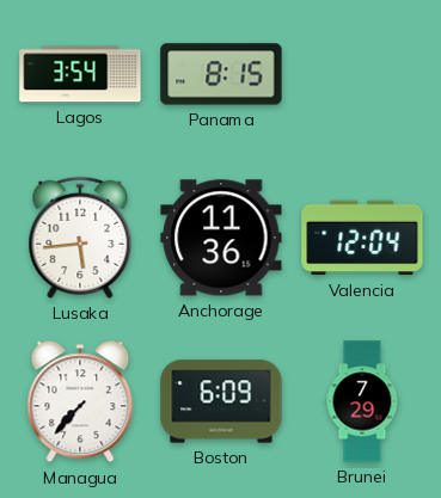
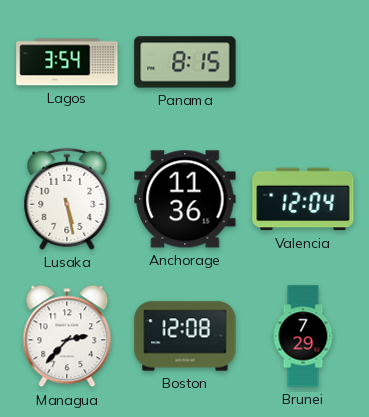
Lusaka: 5:44 -> 5:28 (67, 199)
Managua: 7:37 -> 2:37 (67, 336)
Boston: 6:09 -> 12:08 (185, 336)
